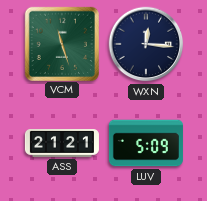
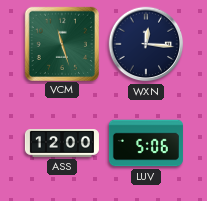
ASS: 21:21 -> 12:00 (62, 144)
LUV: 5:09 -> 5:06 (146, 143)
